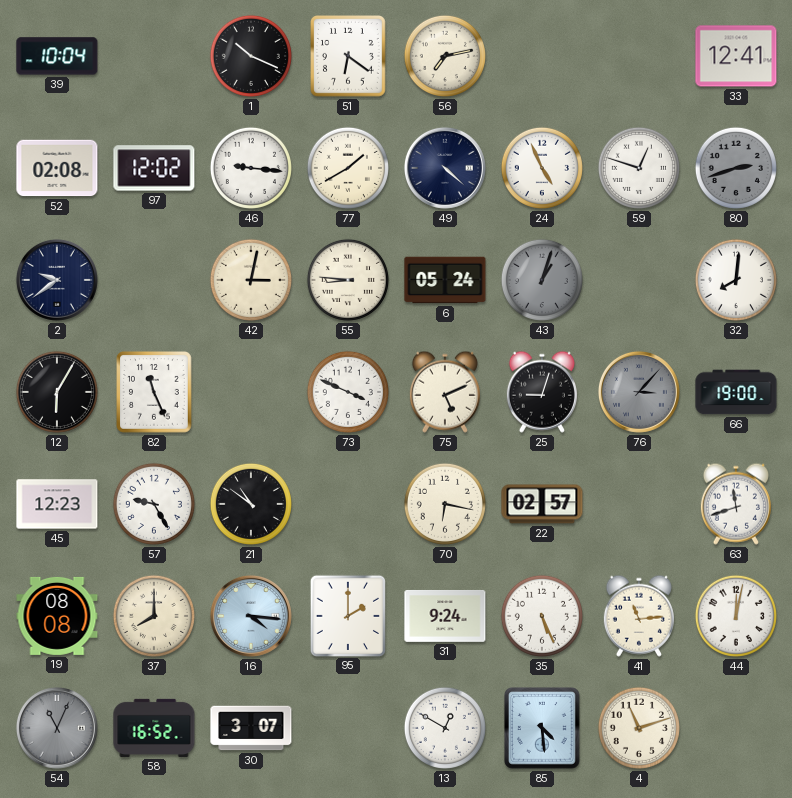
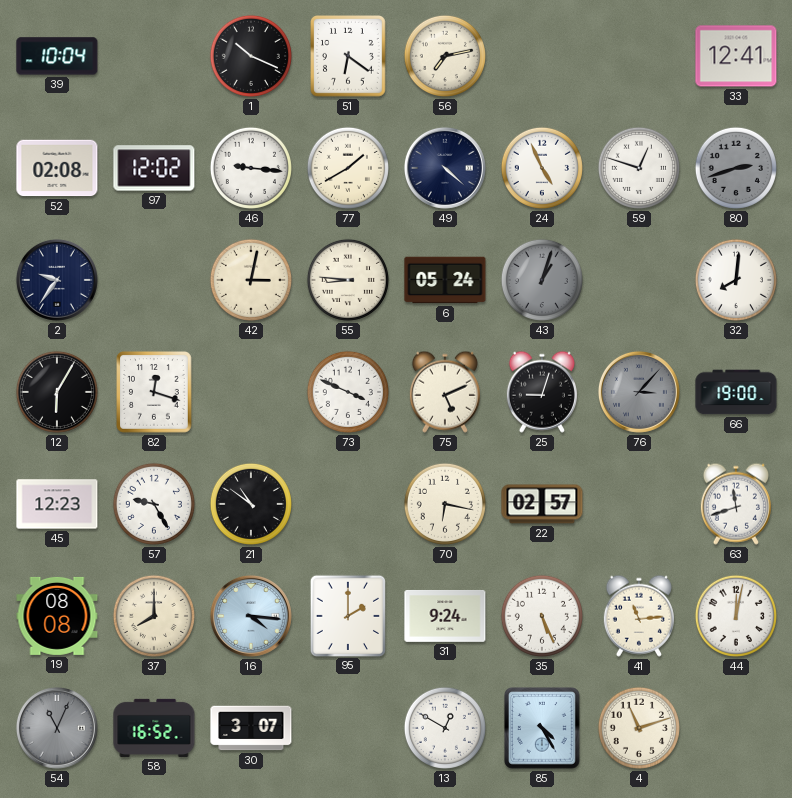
2: 9:39 -> 9:36 (57, 280)
82: 11:26 -> 12:18 (155, 393)
85: 4:29 -> 4:25 (543, 729)
